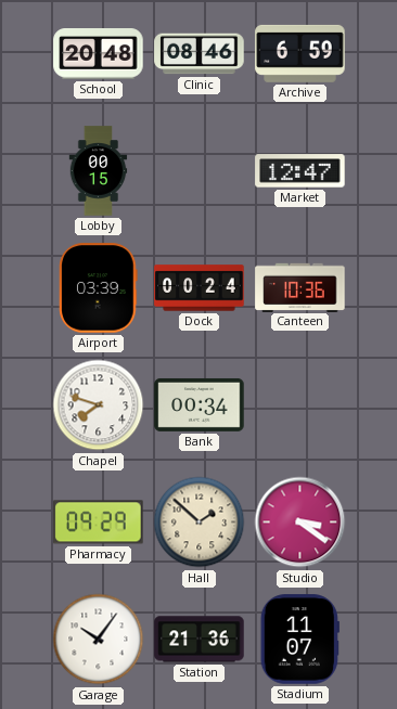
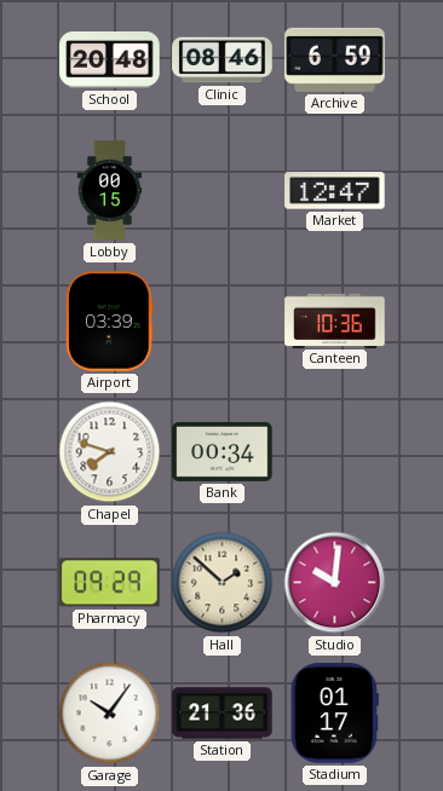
Dock: 00:24 -> none (200, 288)
Studio: 3:21 -> 10:01 (335, 583)
Stadium: 11:07 -> 01:17 (334, 714)
